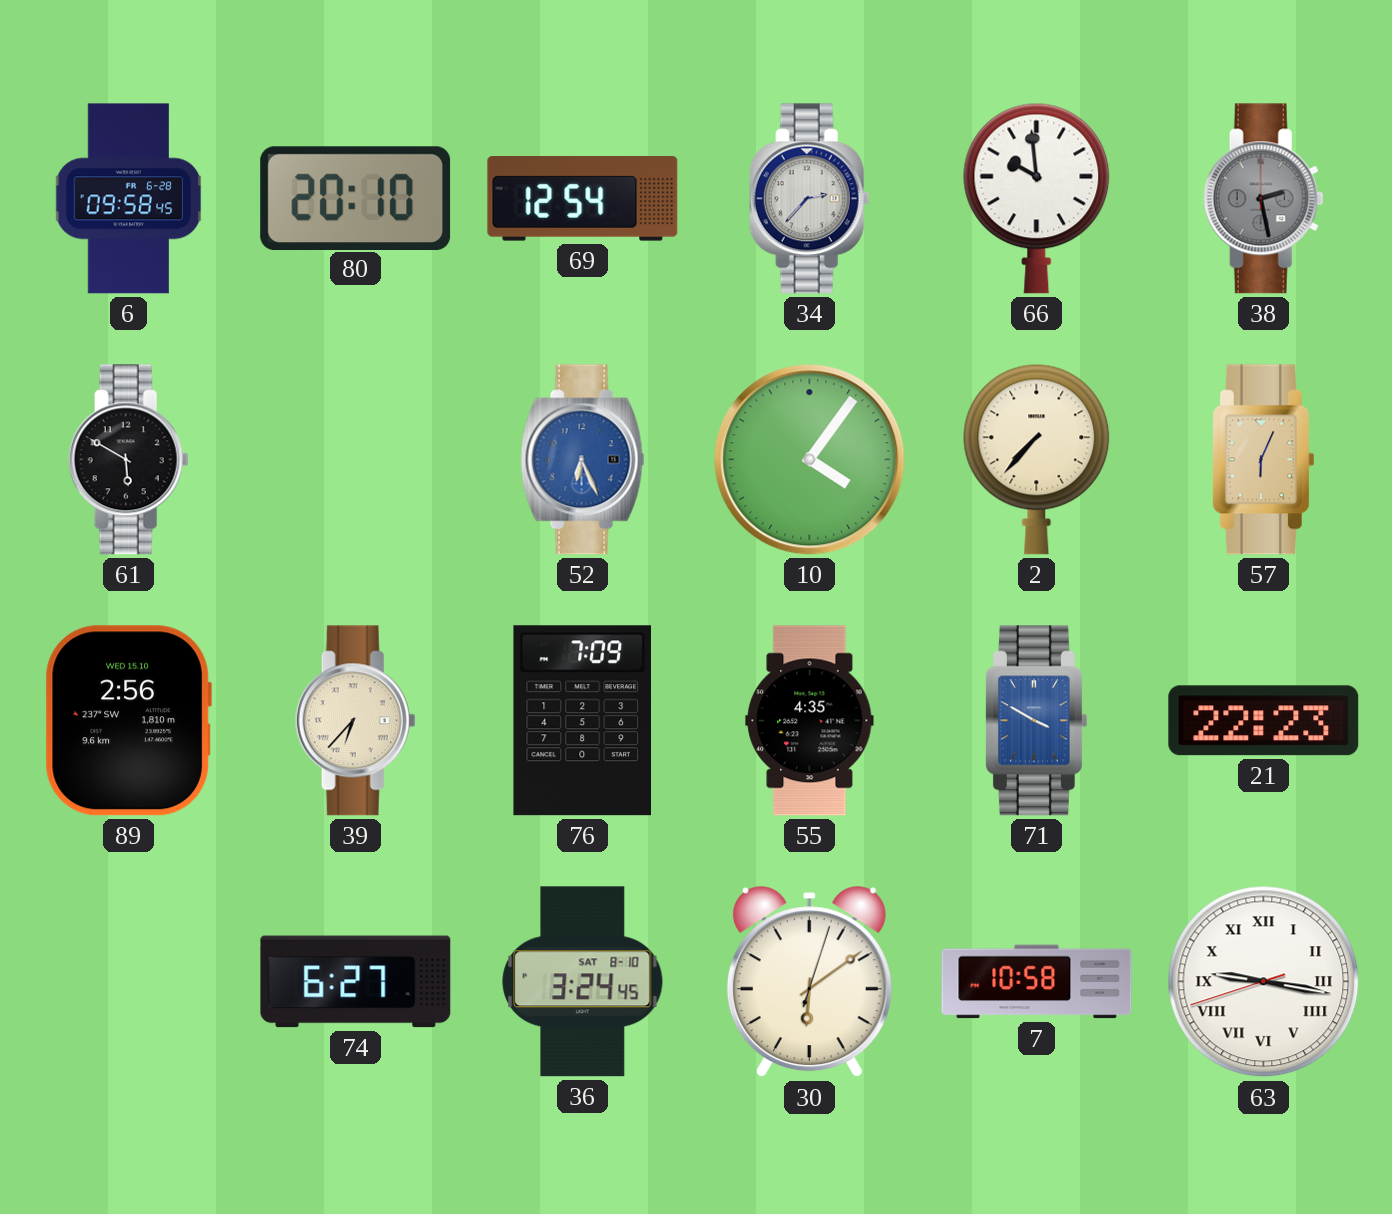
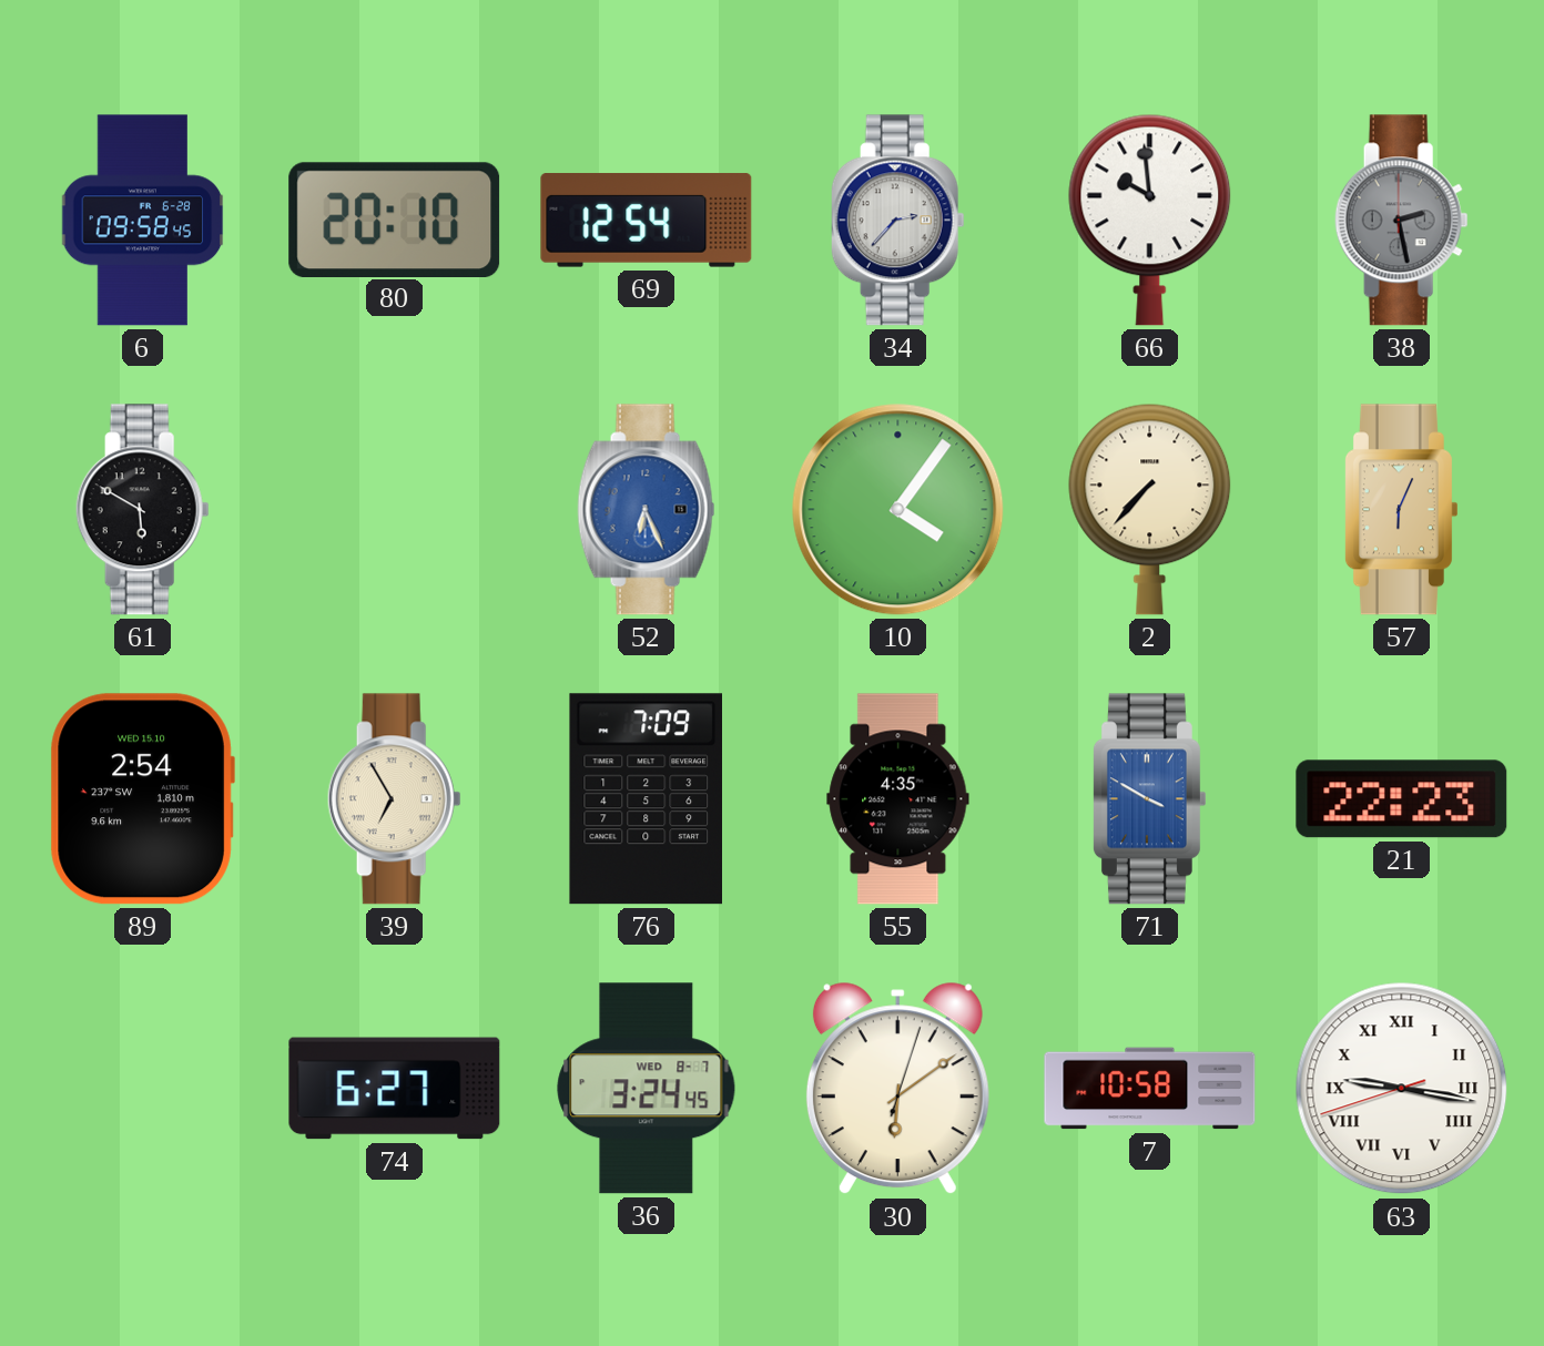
89: 2:56 -> 2:54 (142, 799)
39: 6:37 -> 6:55 (394, 799)
36 date: SAT 8-10 -> WED 8-7 (647, 1089)
